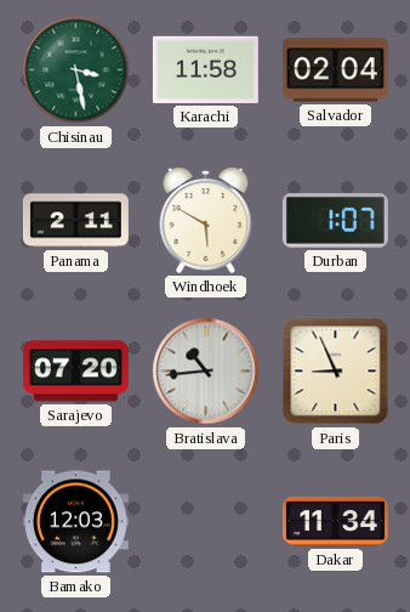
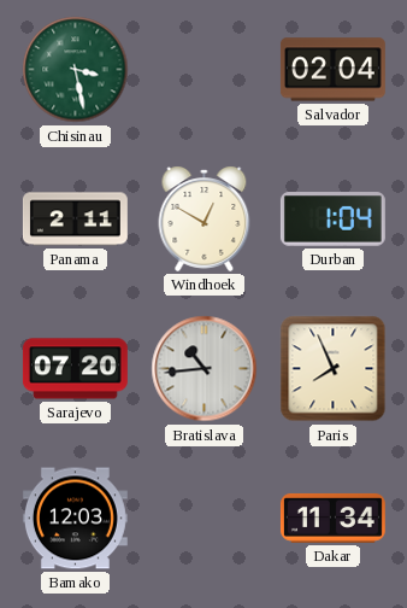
Karachi: 11:58 -> none (205, 69)
Windhoek: 5:50 -> 12:50 (205, 218)
Durban: 1:07 -> 1:04 (332, 220)
Paris: 8:56 -> 7:56 (334, 369)
